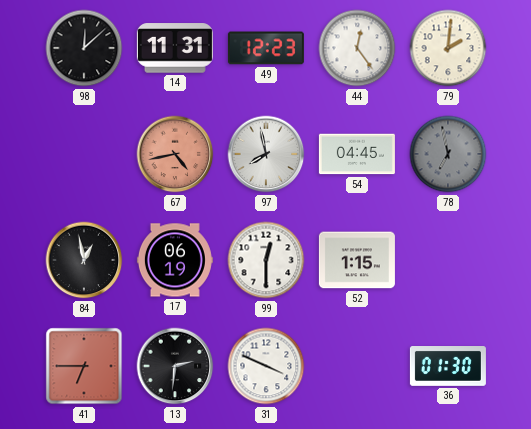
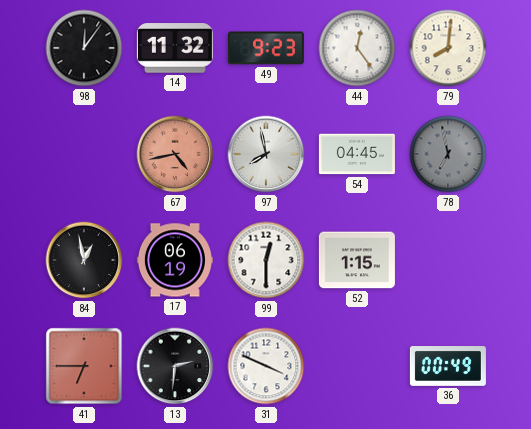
98: 12:08 -> 12:06 (84, 48)
14: 11:31 -> 11:32 (175, 48)
49: 12:23 -> 9:23 (266, 48)
79: 2:01 -> 8:01 (448, 48)
36: 01:30 -> 00:49 (448, 367)
